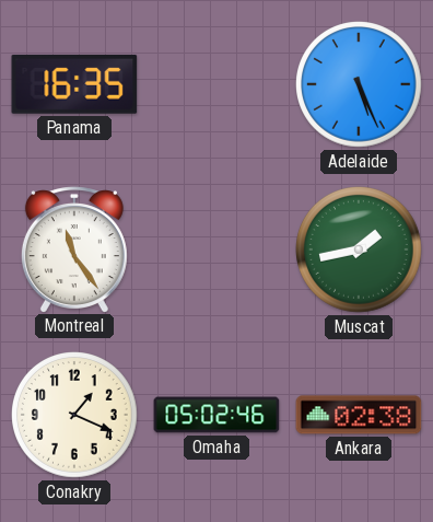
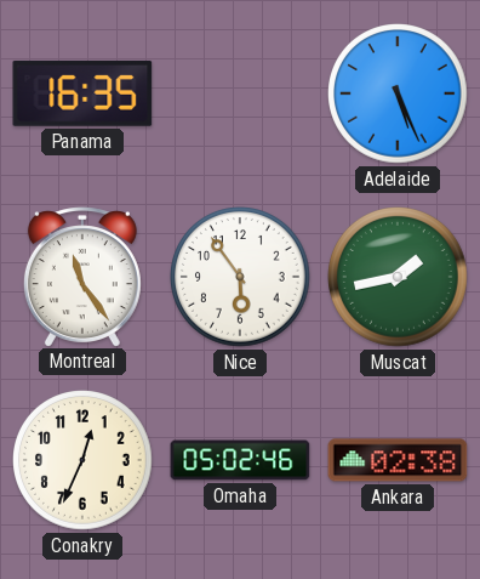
Nice: none -> 5:54 (241, 278)
Conakry: 1:19 -> 12:34 (84, 461)
